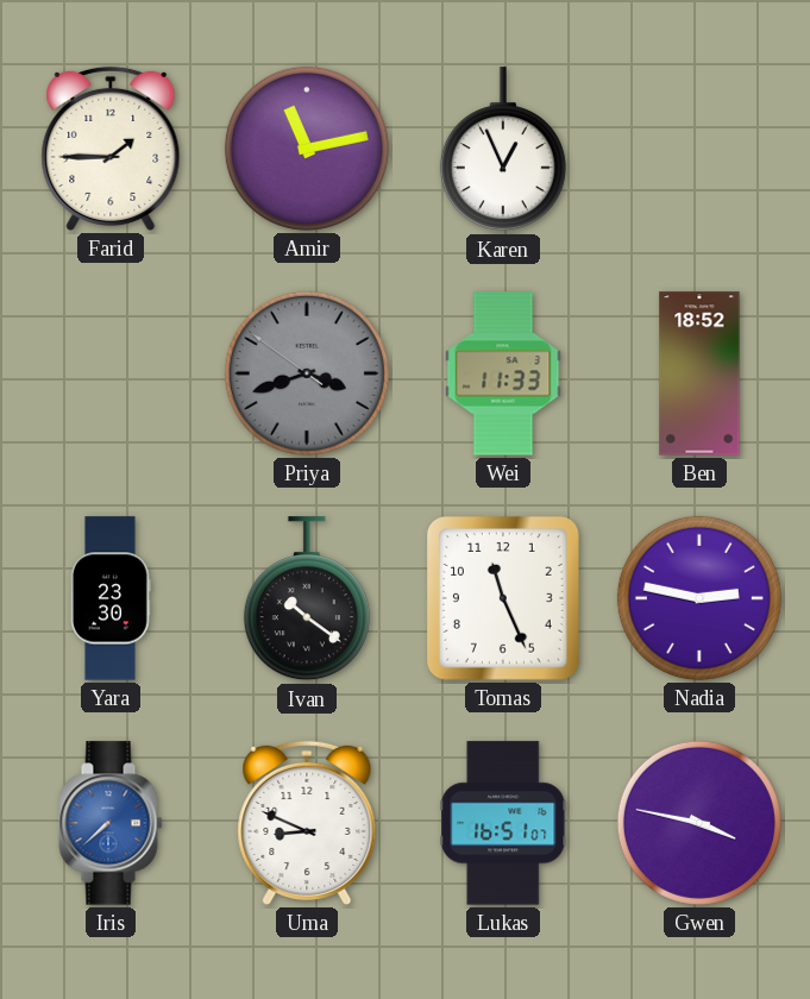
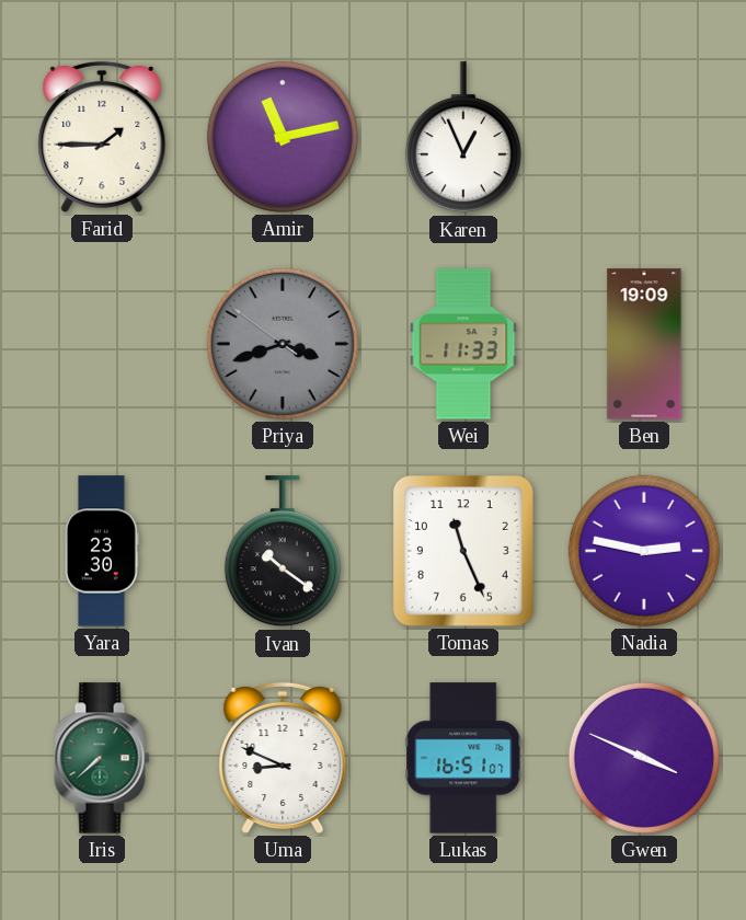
Ben: 18:52 -> 19:09 (644, 344)
Iris dial: blue -> green (102, 758)
Gwen: 3:47 -> 3:49 (644, 758)
